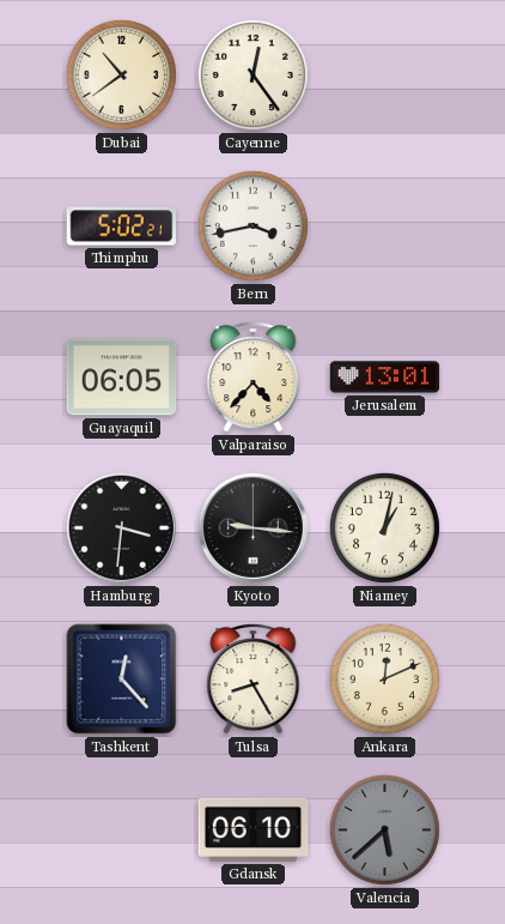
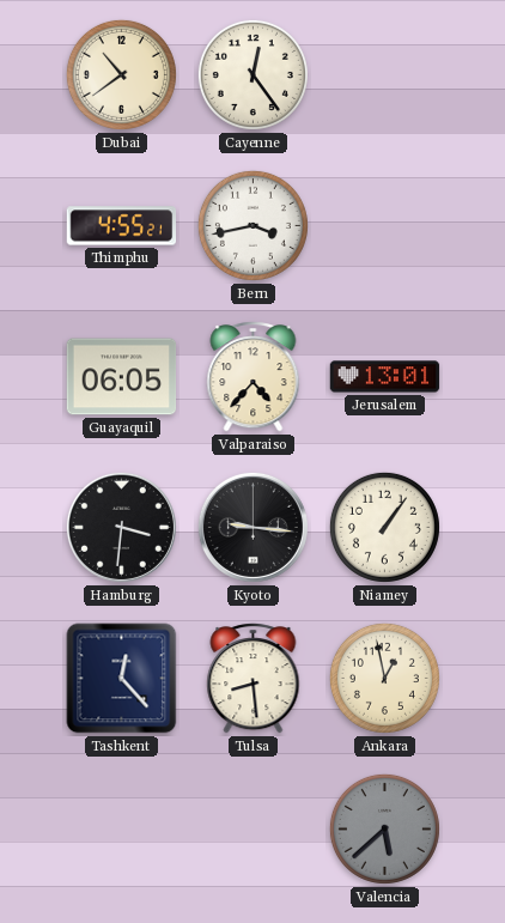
Thimphu: 5:02 -> 4:55 (122, 226)
Niamey: 1:02 -> 1:06 (384, 527)
Tulsa: 8:25 -> 8:29 (254, 679)
Ankara: 12:11 -> 12:58 (384, 678)
Gdansk: 06:10 -> none (254, 829)
